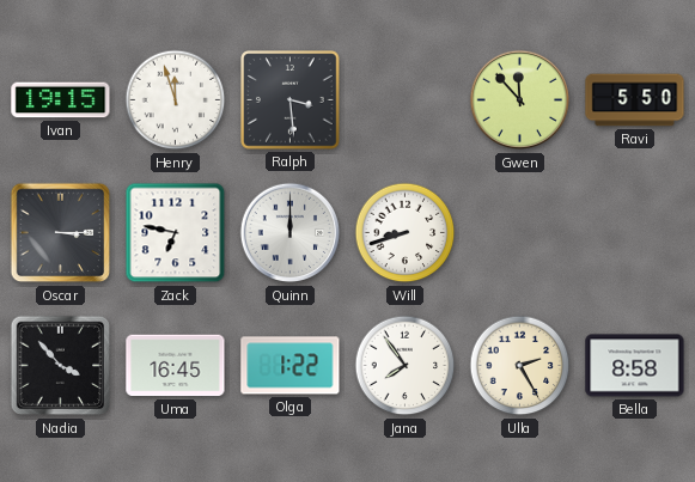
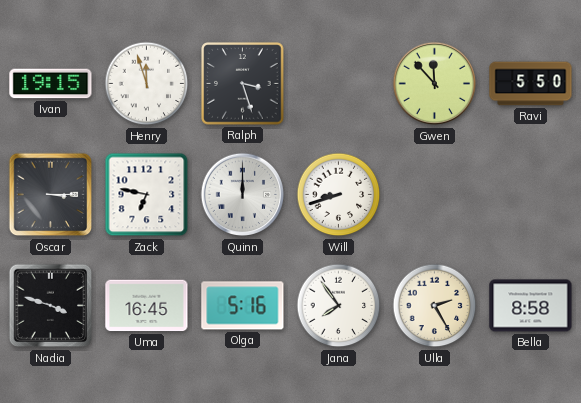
Ralph: 3:29 -> 3:27 (243, 84)
Nadia: 3:53 -> 3:48 (51, 306)
Olga: 1:22 -> 5:16 (243, 306)
